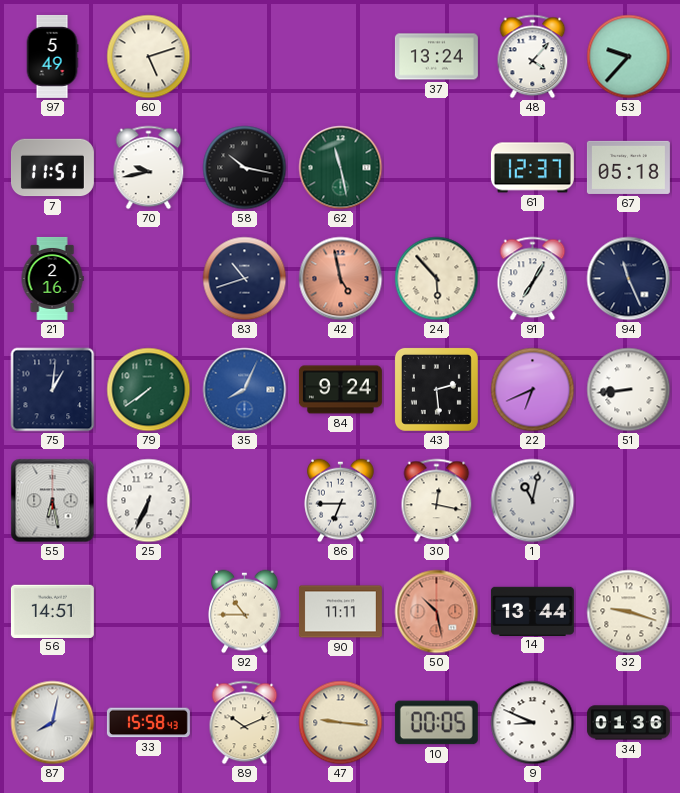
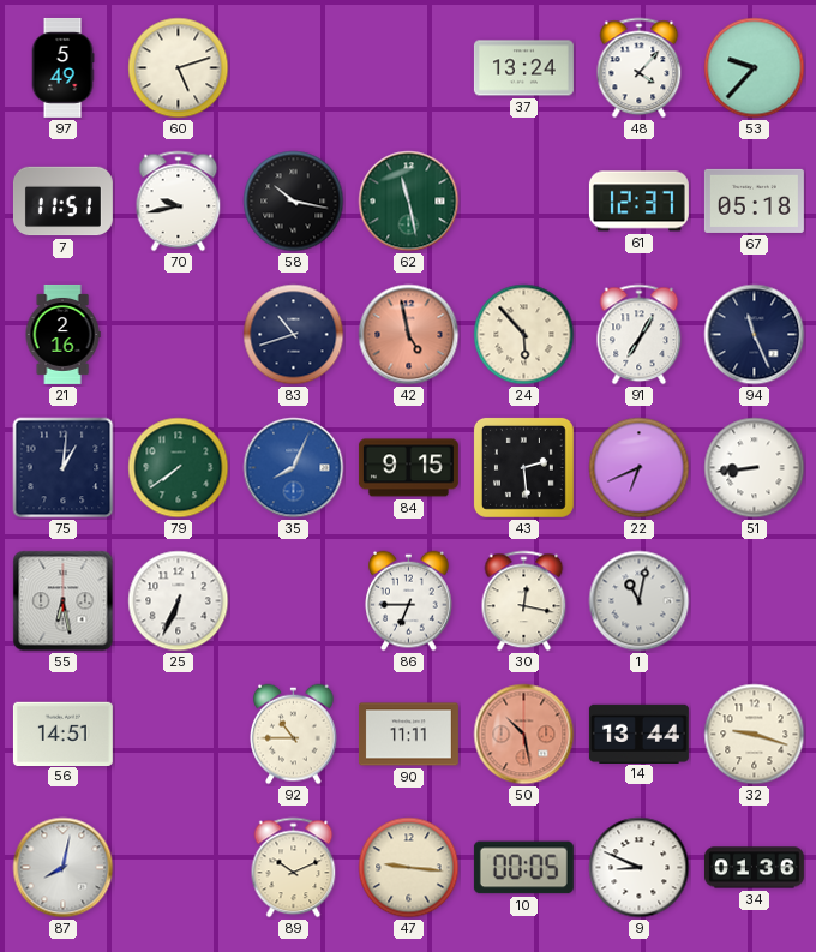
84: 9:24 -> 9:15 (408, 468)
33: 15:58 -> none (148, 723)
